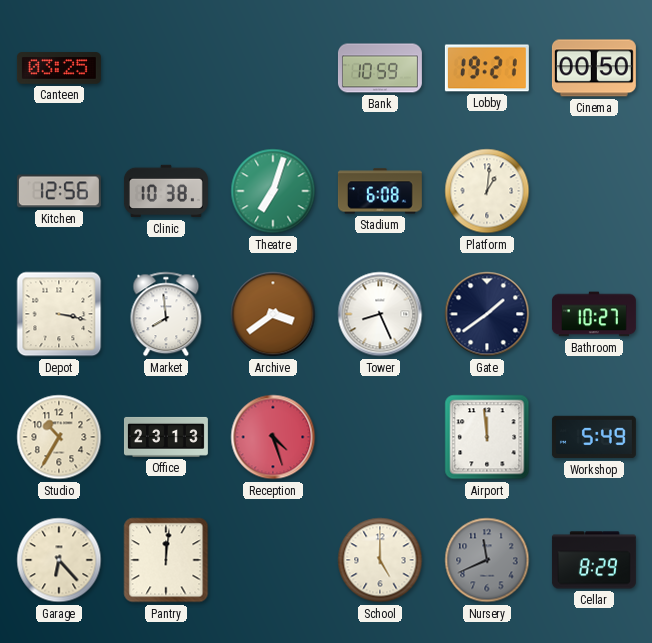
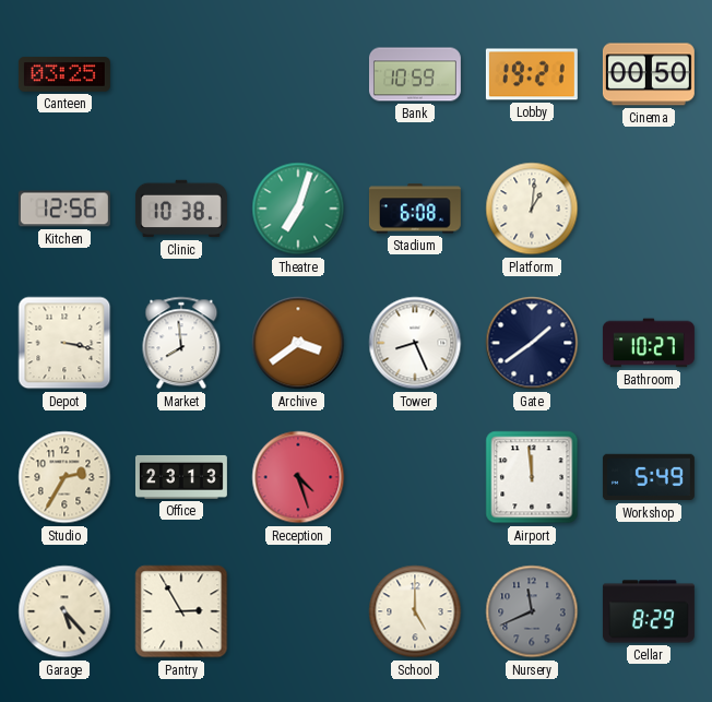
Studio: 10:35 -> 2:35 (64, 477)
Garage: 6:23 -> 5:23 (64, 611)
Pantry: 12:01 -> 2:55 (181, 611)
